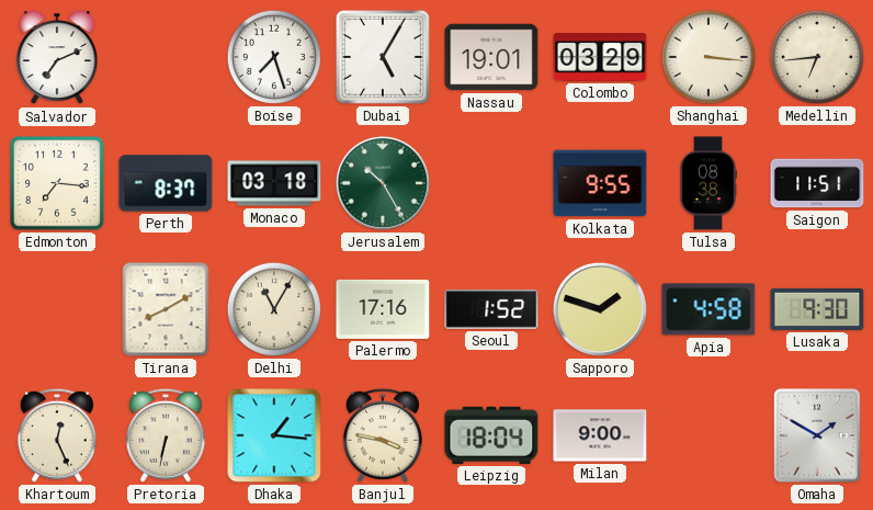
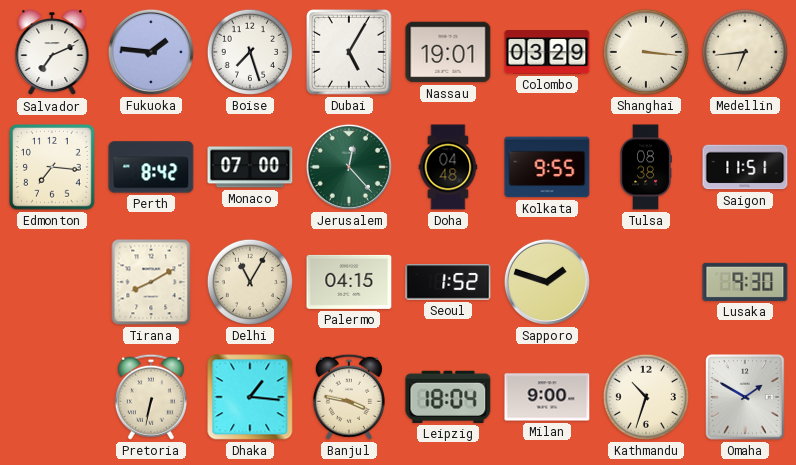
Fukuoka: none -> 1:46 (151, 52)
Perth: 8:37 -> 8:42 (151, 167)
Monaco: 03:18 -> 07:00 (250, 167)
Jerusalem: 10:25 -> 12:23 (349, 167)
Doha: none -> 04:48 (448, 167)
Palermo: 17:16 -> 04:15 (349, 282)
Apia: 4:58 -> none (708, 309)
Khartoum: 12:26 -> none (57, 435)
Kathmandu: none -> 10:33 (646, 397)
